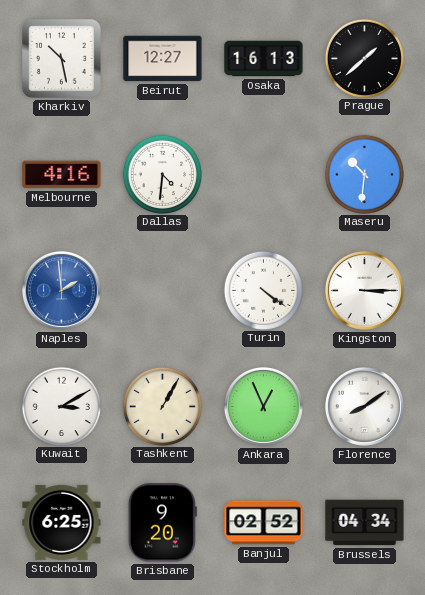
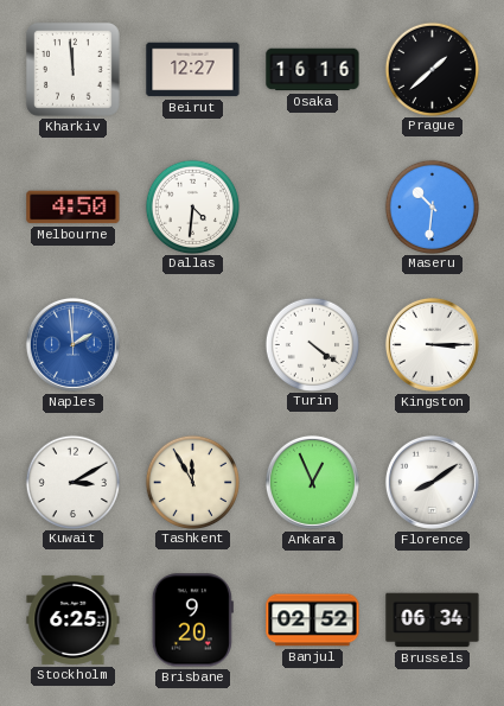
Kharkiv: 10:28 -> 11:59 (74, 70)
Osaka: 16:13 -> 16:16 (313, 70)
Melbourne: 4:16 -> 4:50 (74, 208)
Tashkent: 1:05 -> 11:55 (192, 482)
Brussels: 04:34 -> 06:34 (433, 621)
